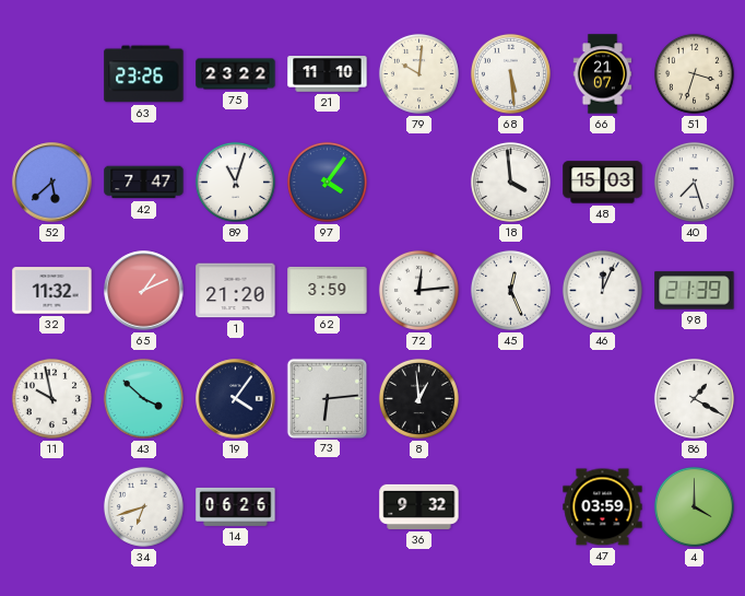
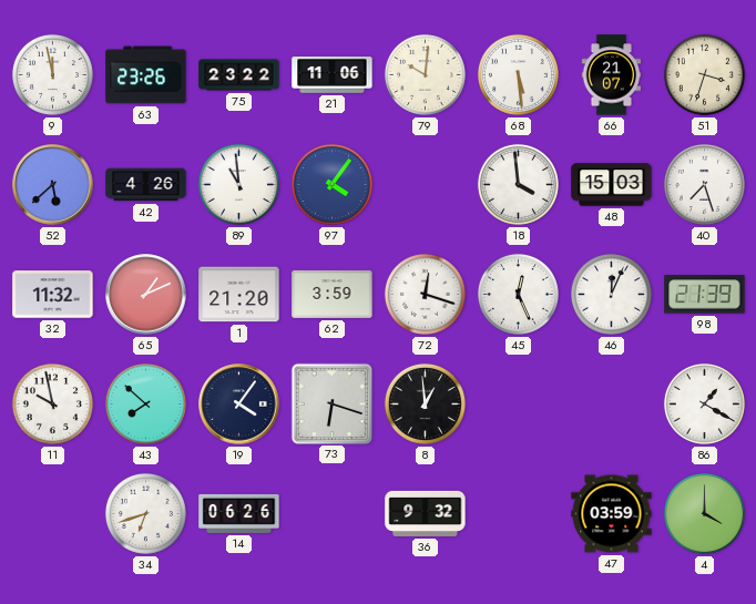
9: none -> 11:58 (52, 74)
21: 11:10 -> 11:06 (333, 75)
42: 7:47 -> 4:26 (146, 185)
89: 11:03 -> 10:59 (238, 184)
72: 12:14 -> 12:18 (425, 294)
43: 3:52 -> 7:52 (145, 403)
73: 6:14 -> 6:18 (331, 403)
